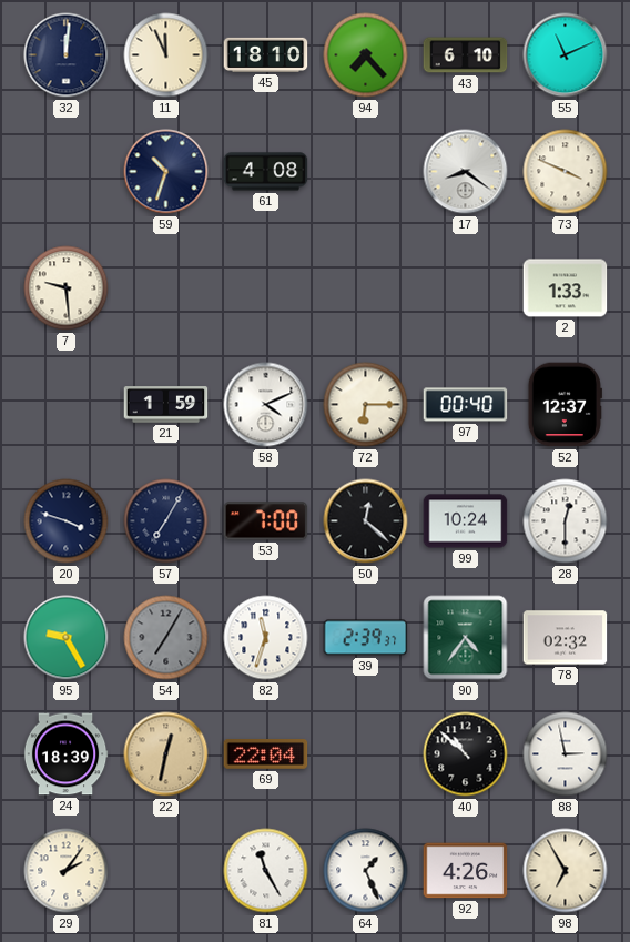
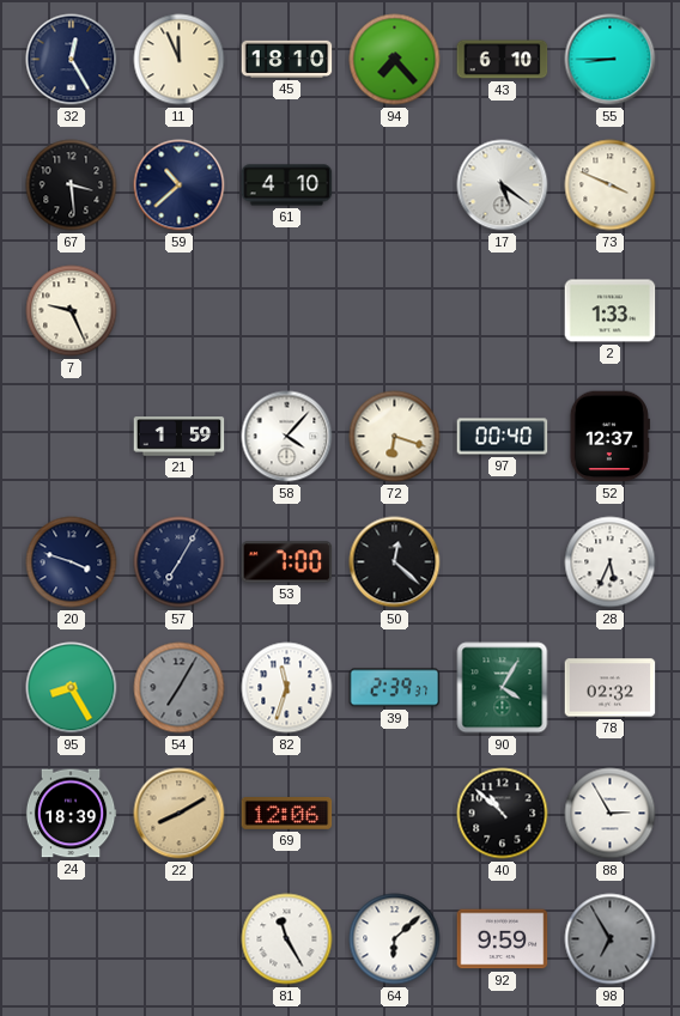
32: 12:01 -> 12:25 (72, 60)
55: 11:11 -> 8:45 (611, 60)
67: none -> 3:29 (72, 185)
59: 10:33 -> 10:38 (180, 185)
61: 4:08 -> 4:10 (287, 185)
17: 8:21 -> 5:21 (503, 185)
7: 9:29 -> 9:26 (72, 311)
58: 4:11 -> 4:07 (287, 437)
72: 6:15 -> 6:18 (395, 437)
99: 10:24 -> none (466, 521)
28: 12:30 -> 5:34 (611, 562)
95: 9:25 -> 8:25 (72, 688)
90: 4:36 -> 4:05 (503, 688)
22: 12:32 -> 8:10 (180, 814)
69: 22:04 -> 12:06 (287, 814)
88: 2:58 -> 2:55 (611, 814)
29: 2:06 -> none (67, 871)
64: 1:26 -> 6:08 (395, 939)
92: 4:26 -> 9:59 (503, 939)
98 dial: cream -> grey (611, 939)
